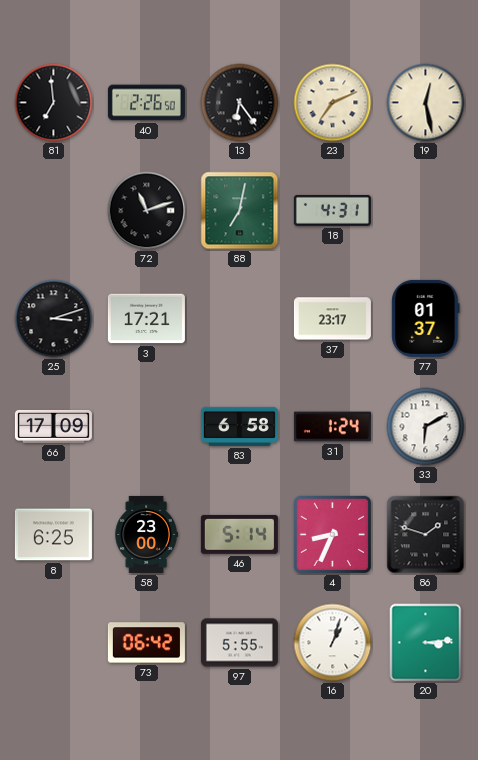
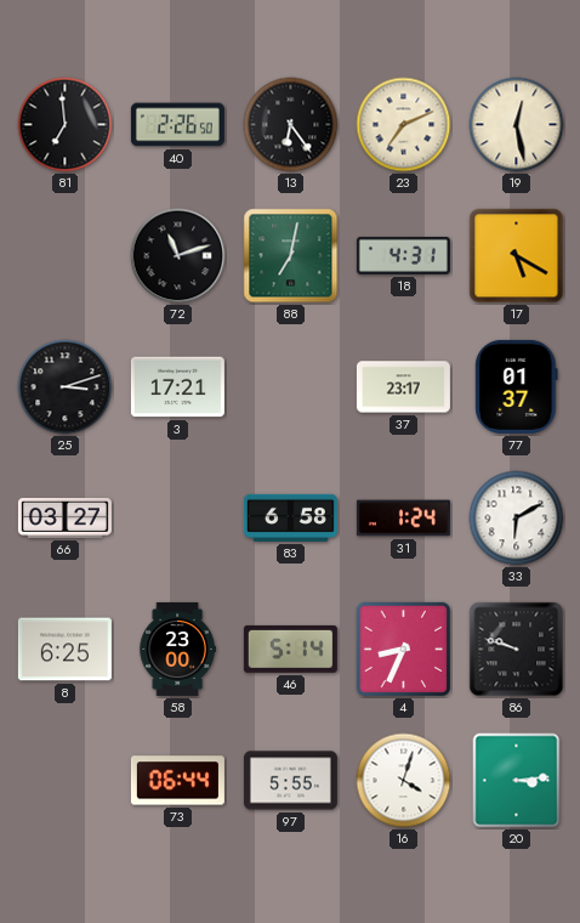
17: none -> 5:20 (517, 256)
66: 17:09 -> 03:27 (64, 517)
86: 1:48 -> 9:48 (517, 650)
73: 06:42 -> 06:44 (177, 781)
16: 1:03 -> 4:03 (404, 781)
